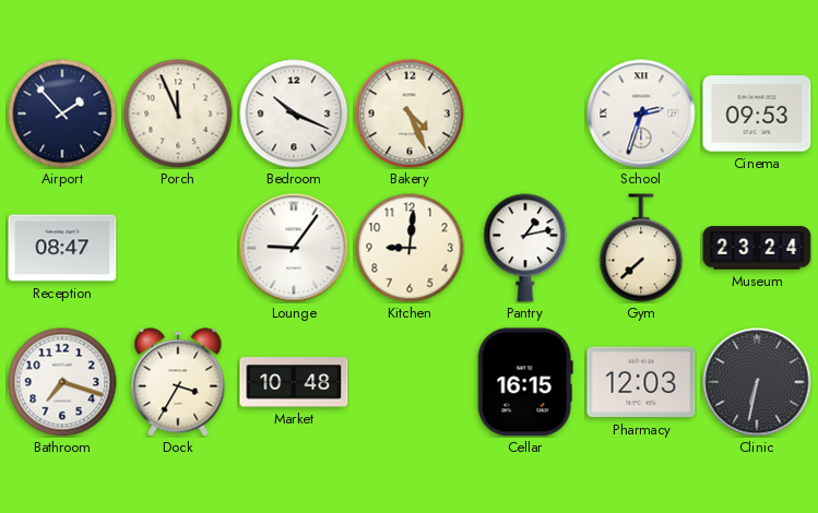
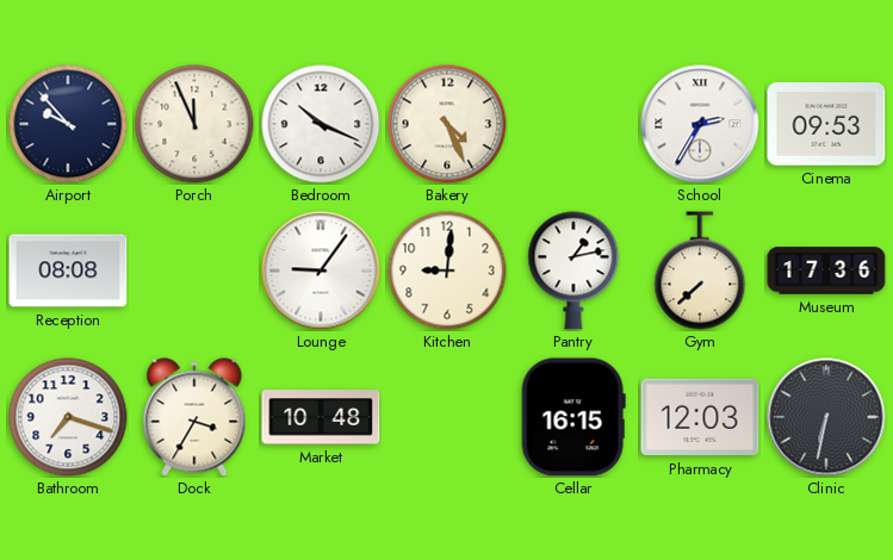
Airport: 1:53 -> 9:53 (68, 124)
School: 2:33 -> 2:35 (700, 124)
Reception: 08:47 -> 08:08 (68, 270)
Museum: 23:24 -> 17:36 (826, 270)
